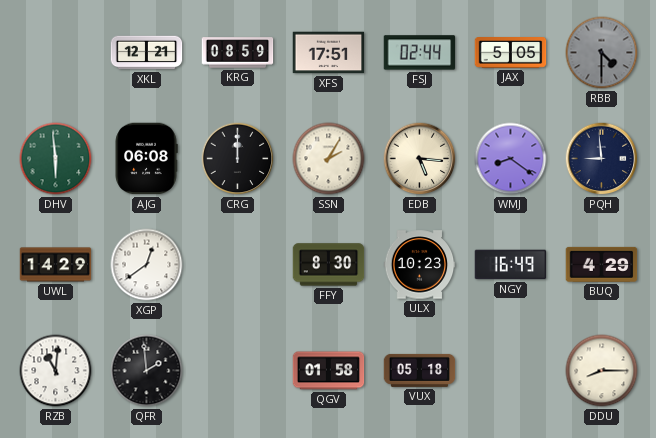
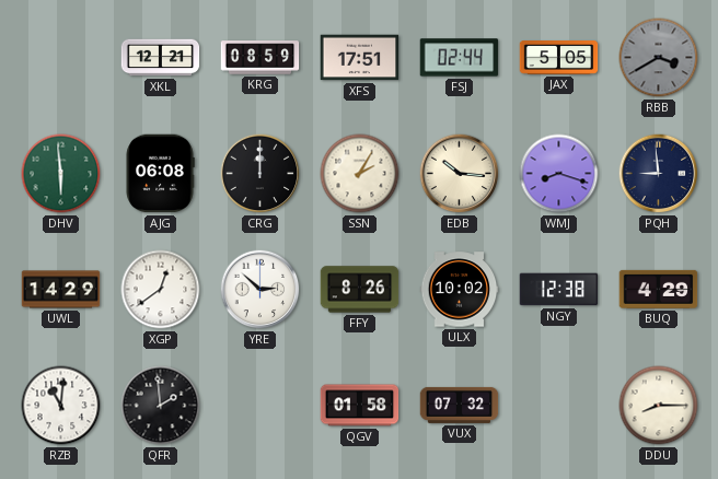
RBB: 4:30 -> 3:40 (659, 58)
EDB: 5:16 -> 10:16 (460, 174)
WMJ: 8:21 -> 8:18 (559, 174)
YRE: none -> 2:52 (260, 290)
FFY: 8:30 -> 8:26 (360, 290)
ULX: 10:23 -> 10:02 (460, 290)
NGY: 16:49 -> 12:38 (559, 290)
VUX: 05:18 -> 07:32 (460, 405)
